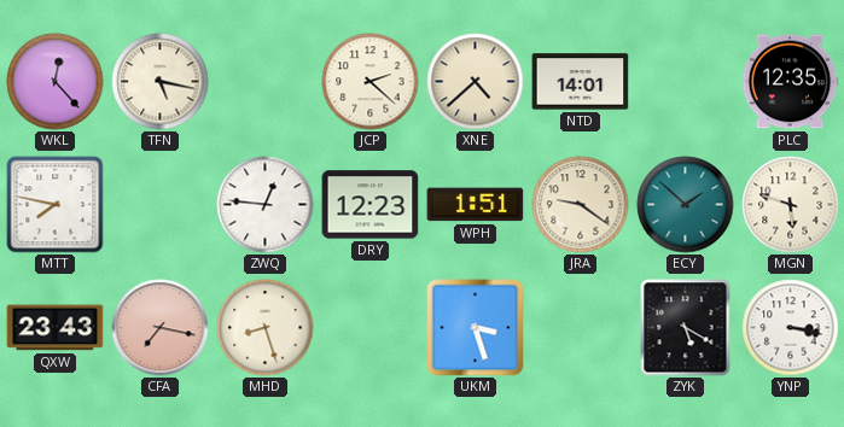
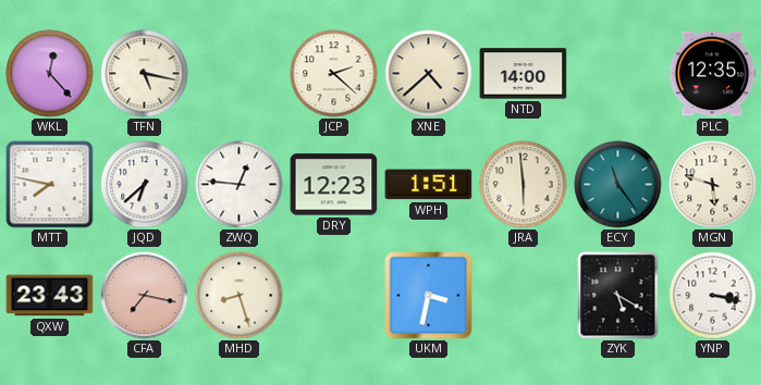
NTD: 14:01 -> 14:00 (524, 74)
JQD: none -> 6:38 (145, 185)
JRA: 9:21 -> 5:59 (524, 185)
ECY: 1:52 -> 11:24 (618, 185)
UKM: 3:27 -> 3:32 (429, 296)
